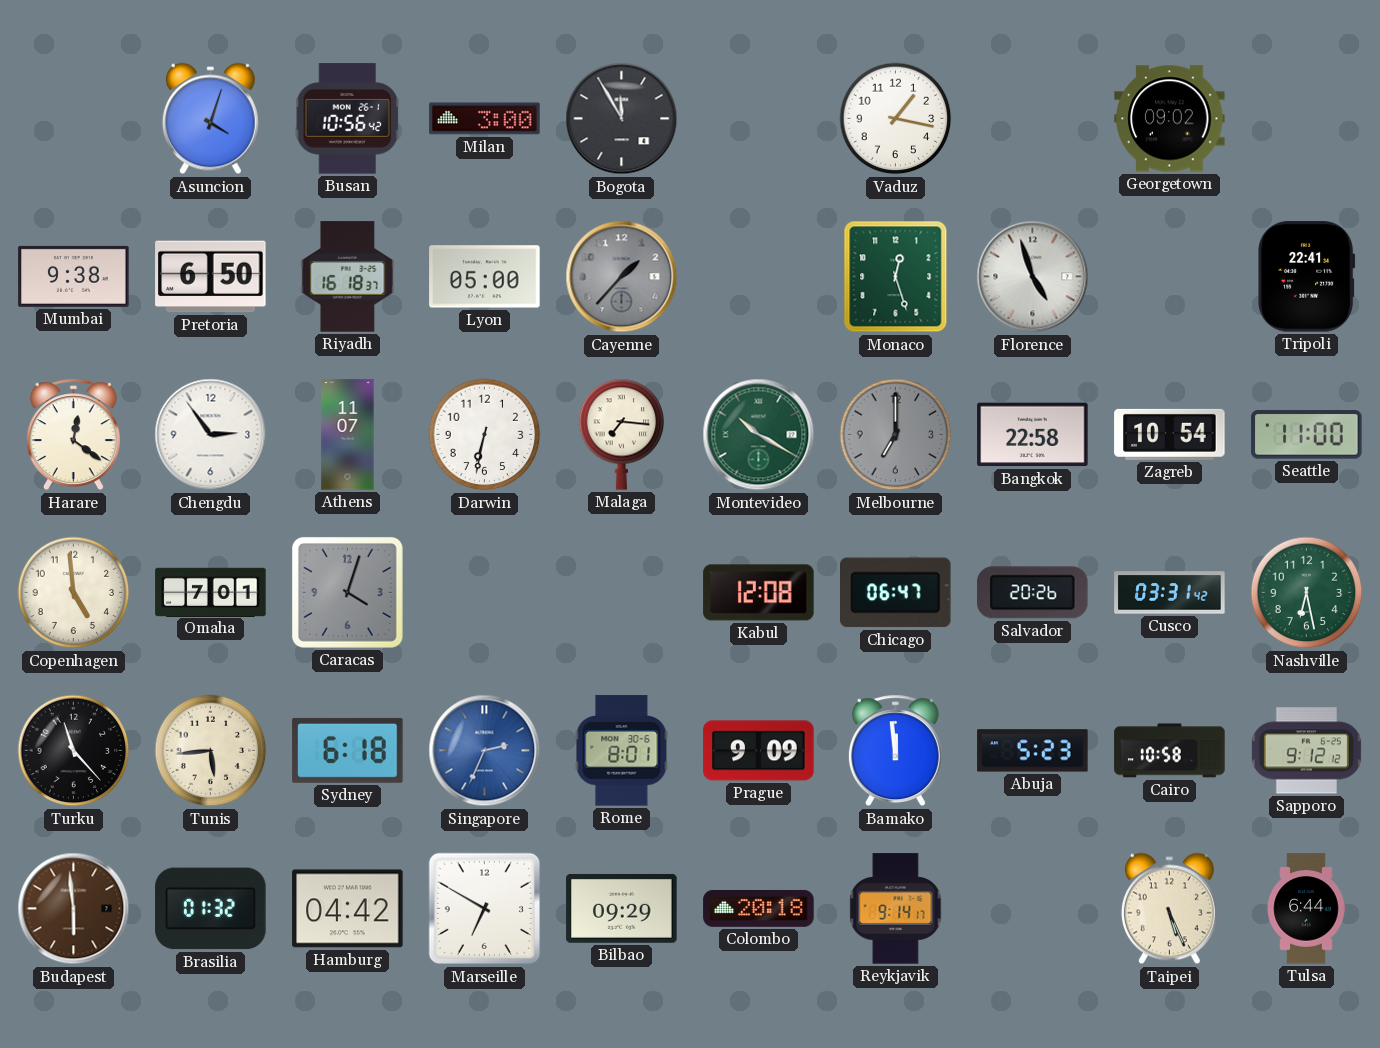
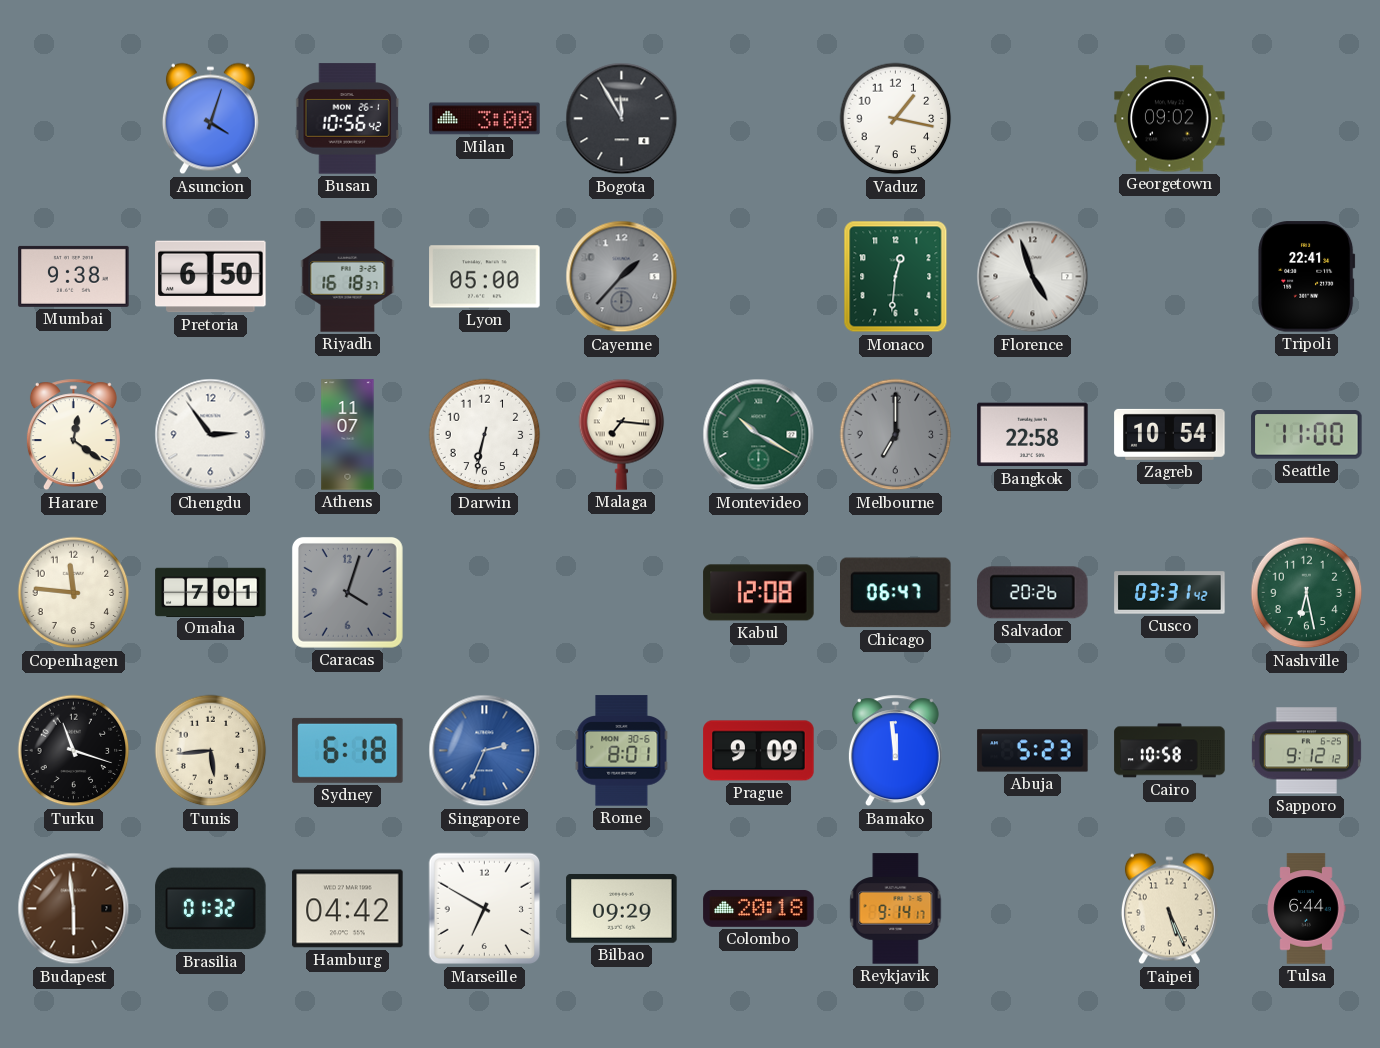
Monaco: 12:27 -> 12:31 (896, 277)
Copenhagen: 4:59 -> 11:46 (74, 593)
Turku: 11:23 -> 11:18 (74, 751)
